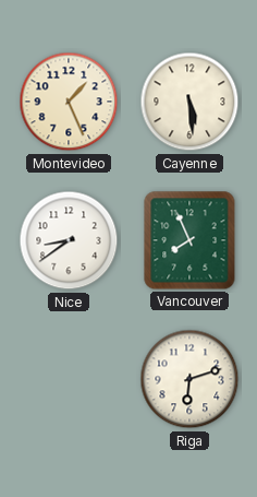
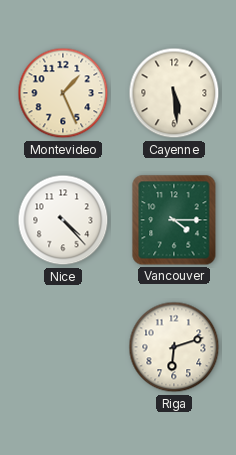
Nice: 8:39 -> 4:23 (63, 220)
Vancouver: 7:56 -> 4:15 (174, 220)
